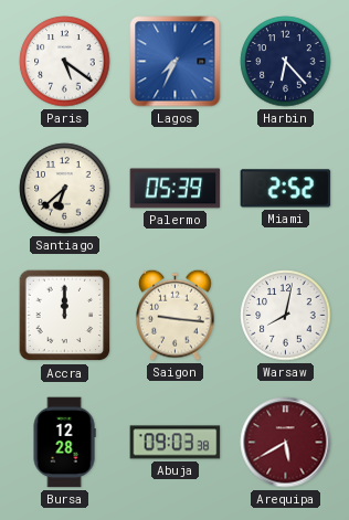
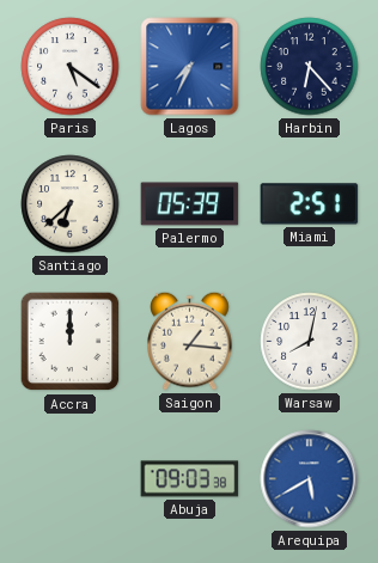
Miami: 2:52 -> 2:51 (310, 204)
Saigon: 9:16 -> 1:16 (190, 341)
Bursa: 12:28 -> none (64, 443)
Arequipa dial: burgundy -> blue (310, 479)
